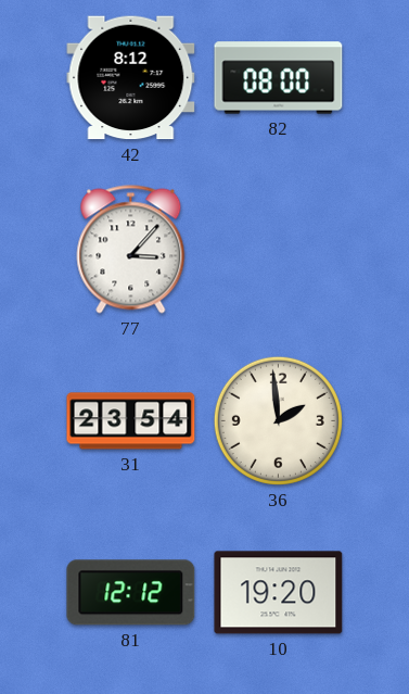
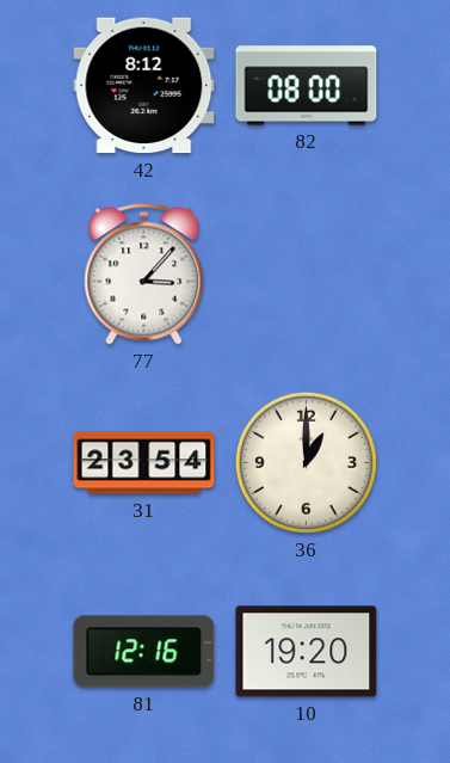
36: 1:59 -> 1:00 (306, 462)
81: 12:12 -> 12:16 (144, 652)
